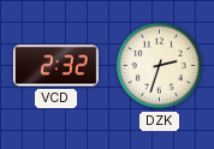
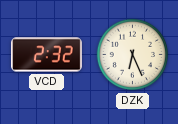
DZK: 2:33 -> 6:26 (133, 55)
